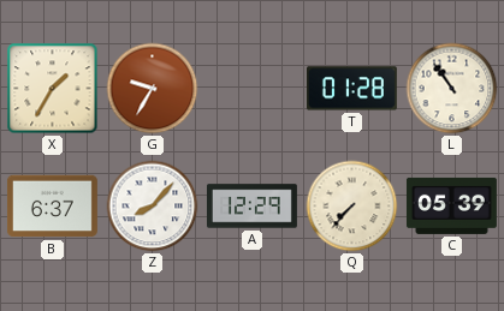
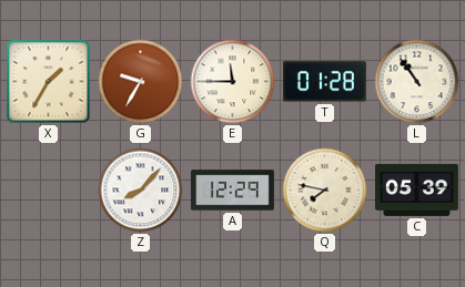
E: none -> 11:45 (233, 82)
B: 6:37 -> none (52, 207)
Q: 7:37 -> 7:47 (325, 191)
